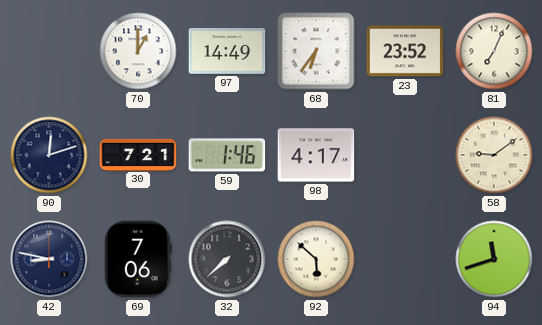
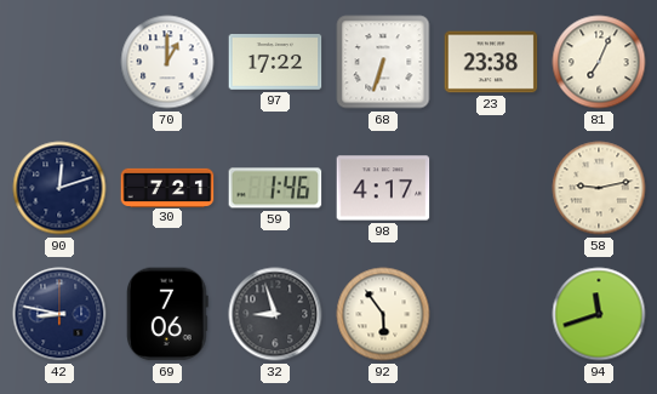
97: 14:49 -> 17:22 (275, 62)
68: 6:36 -> 6:33 (383, 62)
23: 23:52 -> 23:38 (491, 62)
58: 9:09 -> 9:13 (599, 188)
32: 7:38 -> 8:57 (275, 314)
92: 5:52 -> 5:54 (383, 314)
